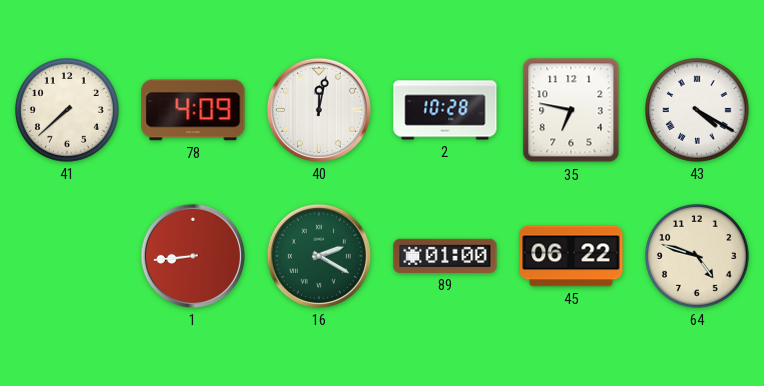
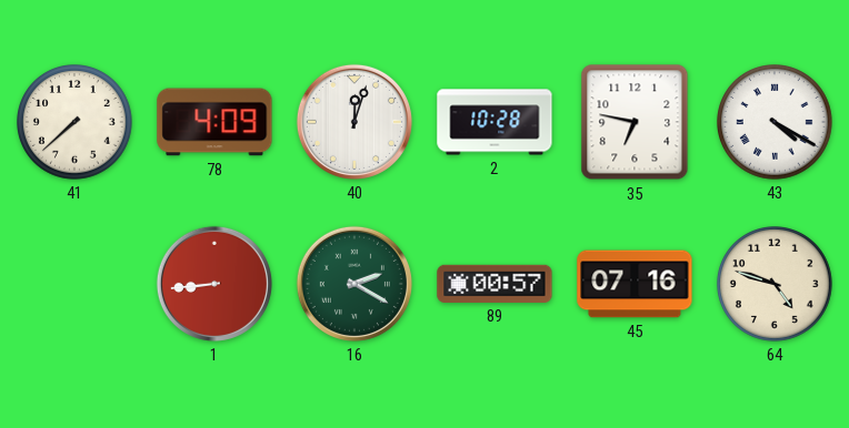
40: 12:02 -> 12:03 (354, 122)
89: 01:00 -> 00:57 (495, 284)
45: 06:22 -> 07:16 (635, 284)
